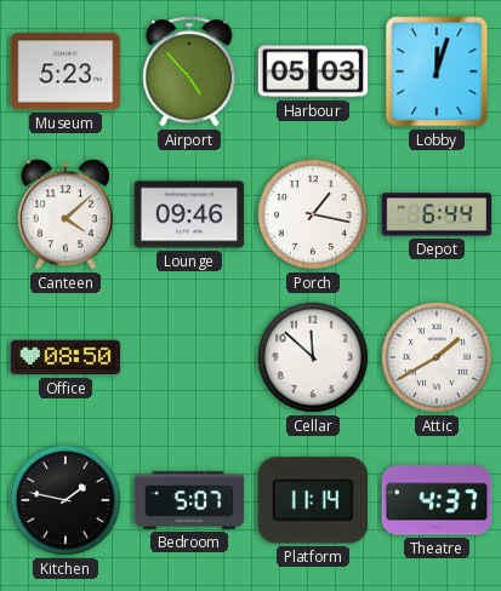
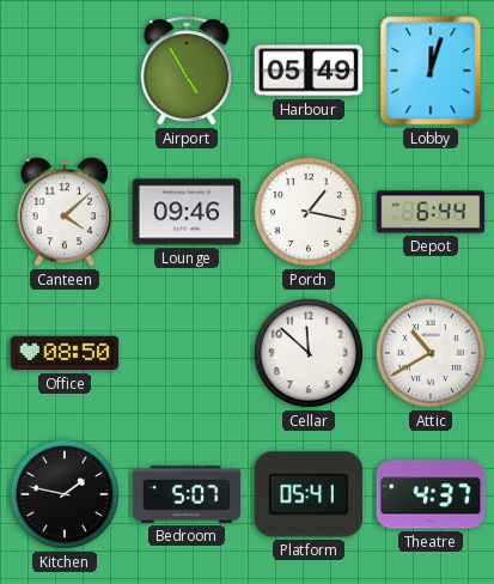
Museum: 5:23 -> none (66, 71)
Airport: 4:53 -> 4:55 (187, 71)
Harbour: 05:03 -> 05:49 (309, 71)
Attic: 1:40 -> 10:40 (431, 353)
Platform: 11:14 -> 05:41 (307, 494)
